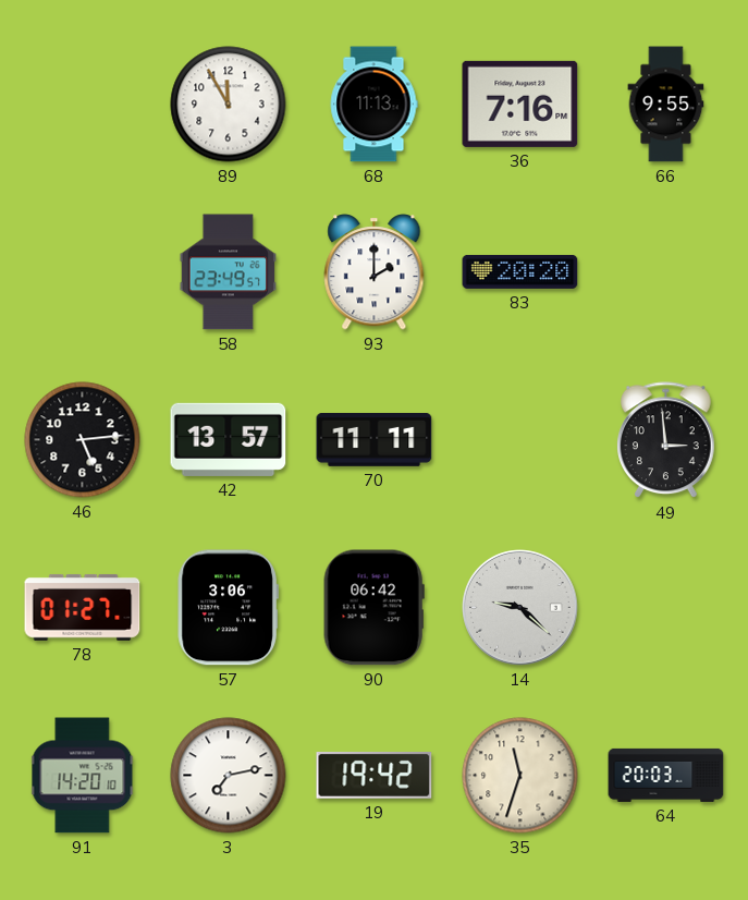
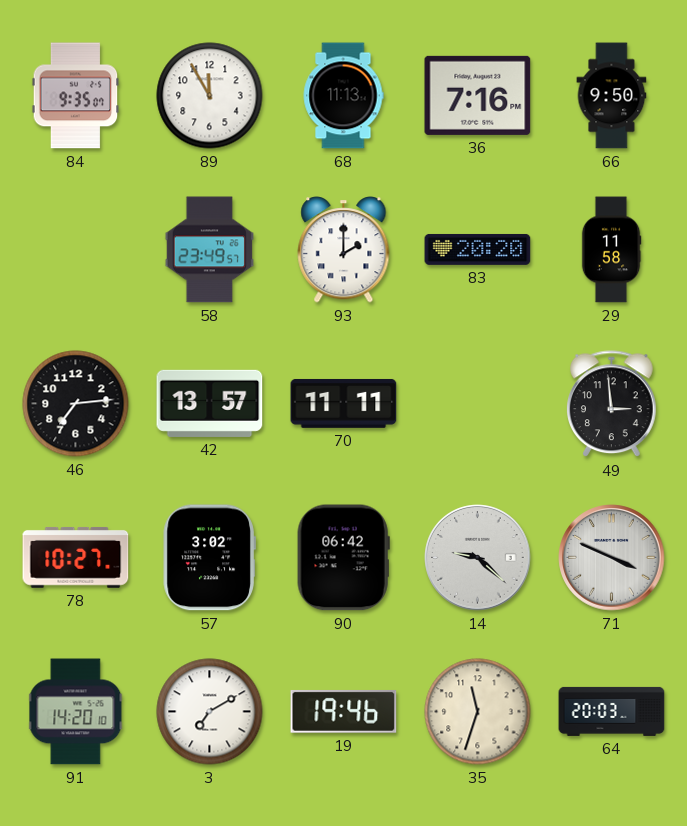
84: none -> 9:35 (76, 96)
66: 9:55 -> 9:50 (612, 96)
29: none -> 11:58 (611, 250)
46: 5:14 -> 7:14 (76, 404)
78: 01:27 -> 10:27 (76, 557)
57: 3:06 -> 3:02 (209, 558)
71: none -> 3:49 (612, 558)
3: 7:13 -> 7:10 (210, 712)
19: 19:42 -> 19:46 (344, 711)
